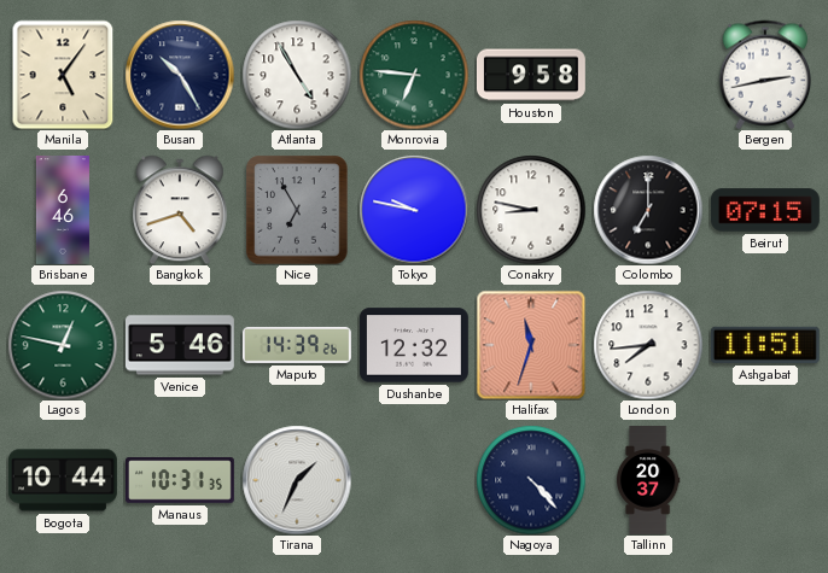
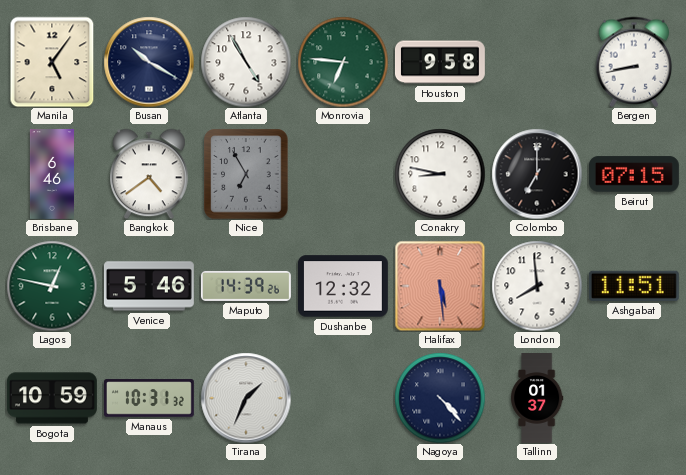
Busan: 10:25 -> 10:20 (149, 62)
Bergen: 2:43 -> 8:43 (634, 62)
Bangkok: 4:42 -> 4:39 (150, 174)
Tokyo: 9:47 -> none (414, 210)
Halifax: 11:33 -> 5:29 (440, 286)
London: 7:44 -> 7:59 (537, 286)
Bogota: 10:44 -> 10:59 (52, 398)
Manaus: 10:31:35 -> 10:31:32 (149, 398)
Tallinn: 20:37 -> 01:37 (537, 399)
